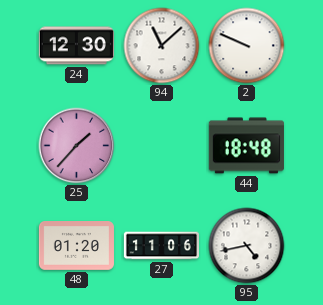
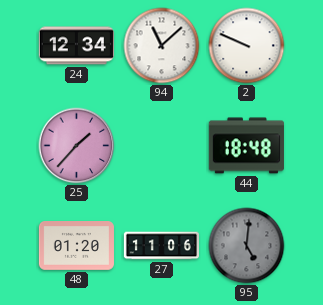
24: 12:30 -> 12:34 (76, 46)
95: 4:43 -> 5:01 (247, 246)
95 dial: white -> grey (247, 246)
